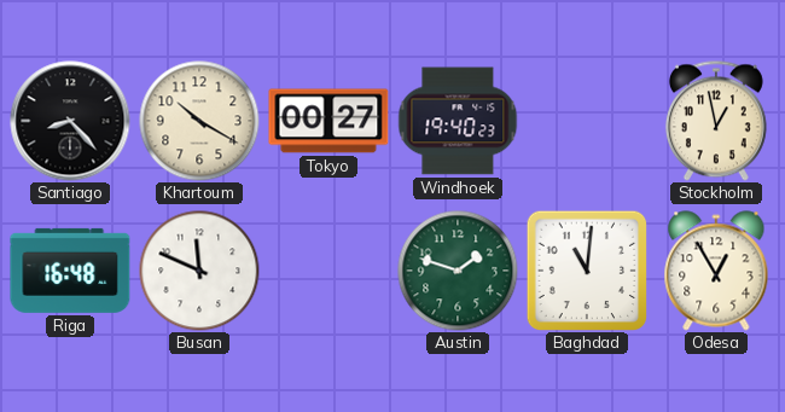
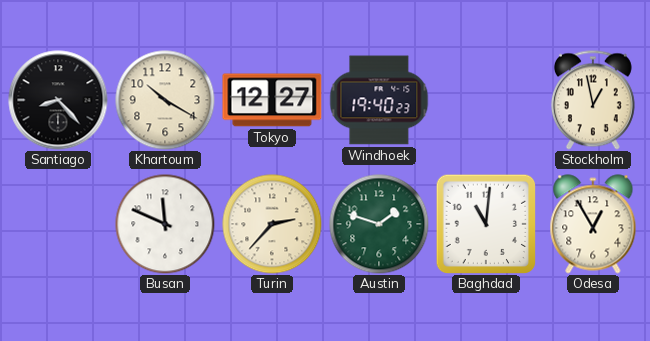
Tokyo: 00:27 -> 12:27 (272, 100)
Riga: 16:48 -> none (70, 271)
Turin: none -> 2:37 (272, 224)
